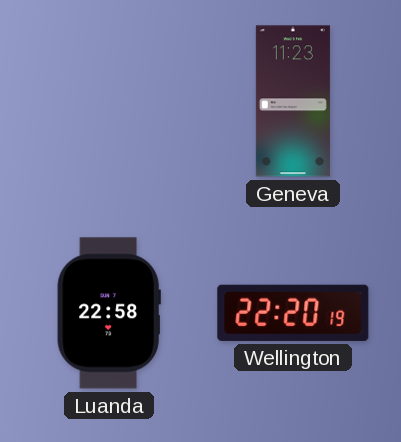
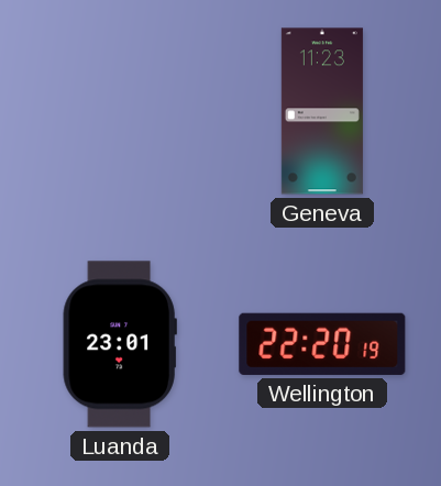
Luanda: 22:58 -> 23:01 (120, 344)
